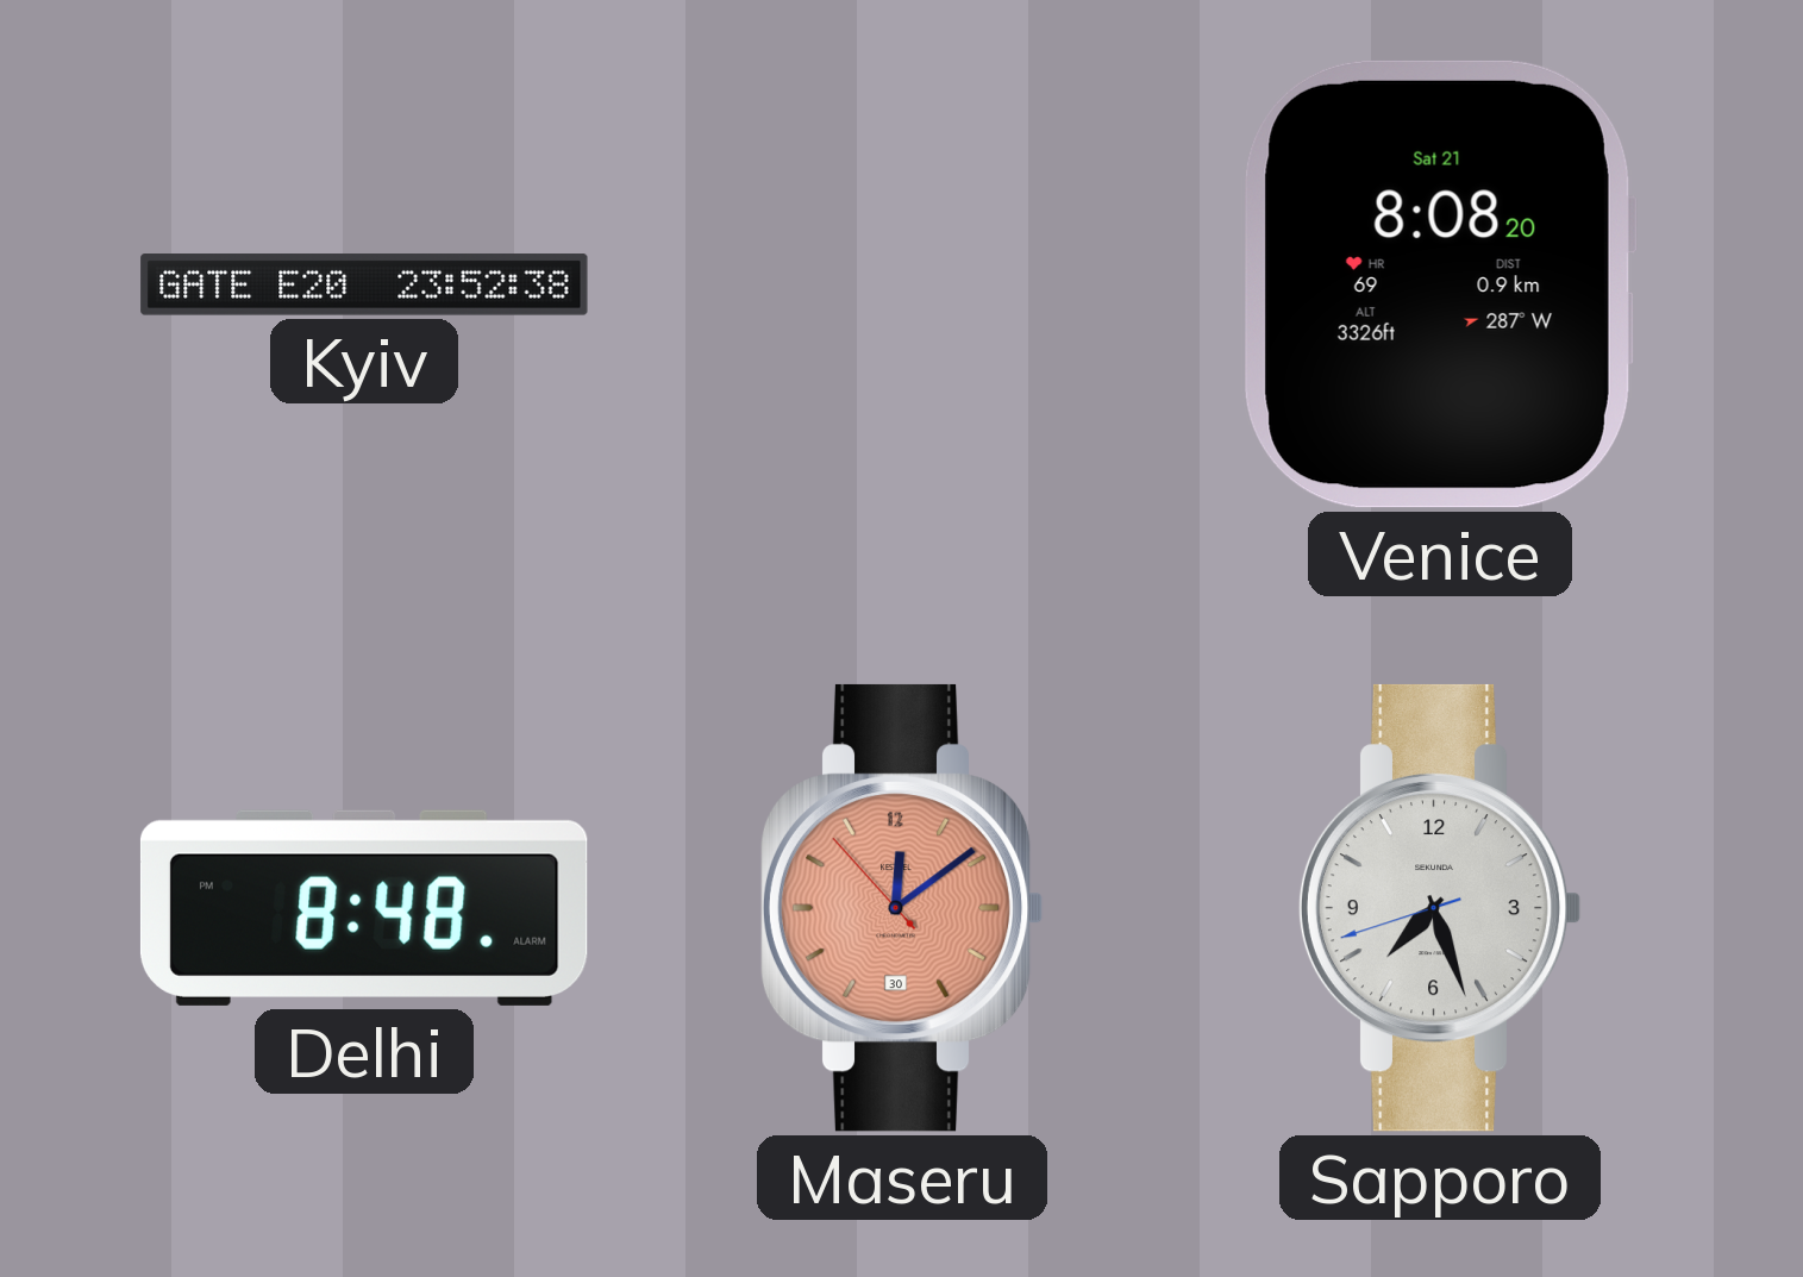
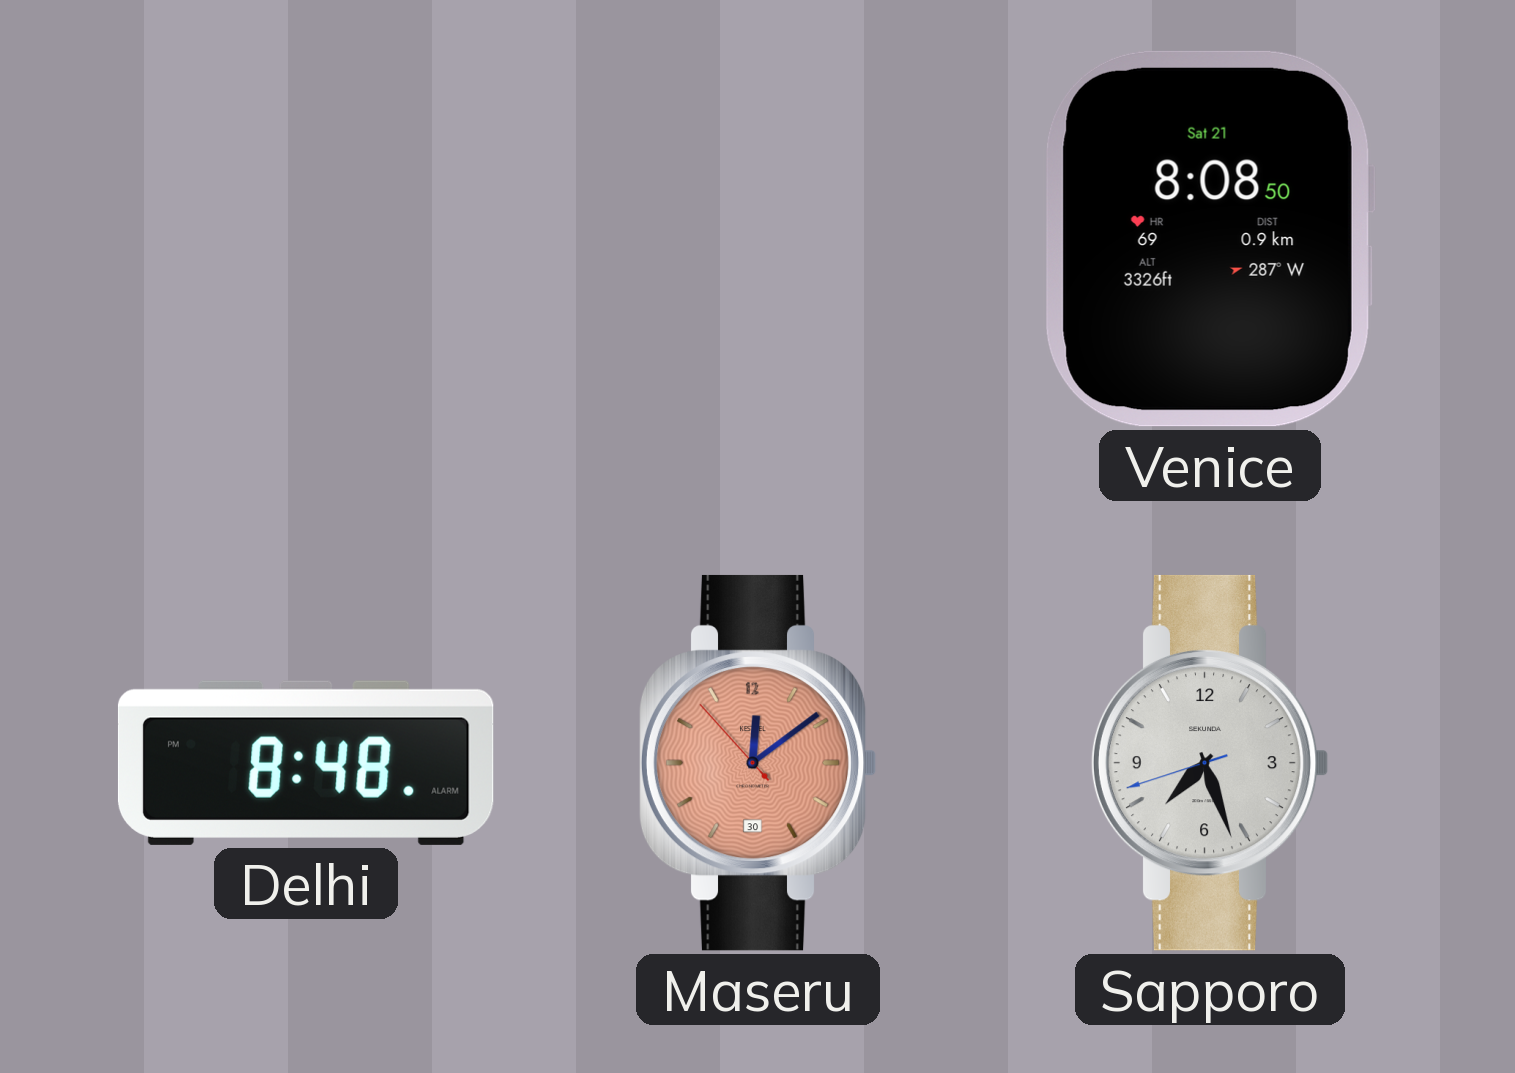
Kyiv: 23:52 -> none (364, 284)
Venice: 8:08:20 -> 8:08:50 (1209, 239)
